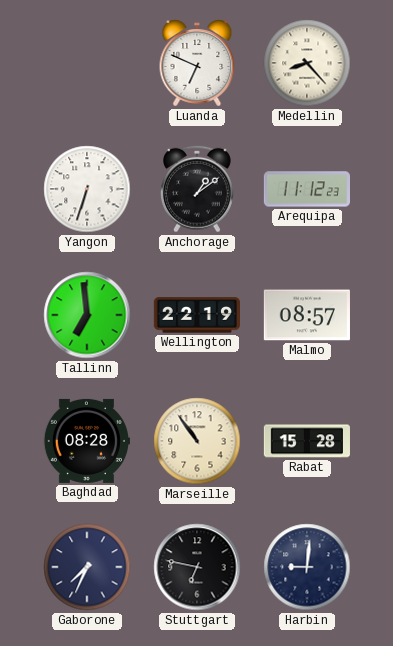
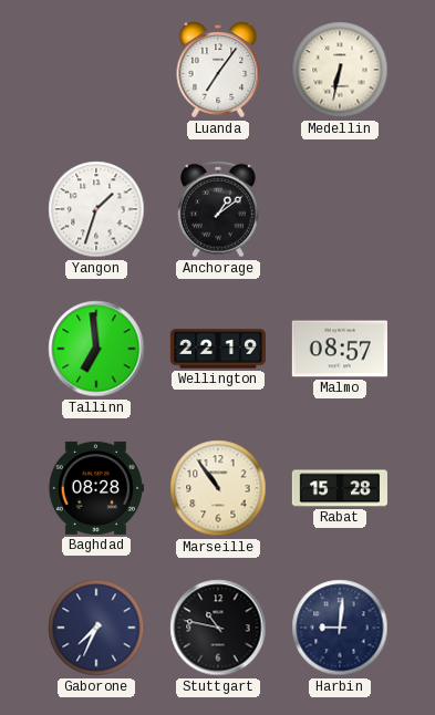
Luanda: 6:49 -> 7:06 (218, 70)
Medellin: 8:23 -> 6:32 (340, 70)
Yangon: 6:33 -> 1:33 (96, 209)
Arequipa: 11:12 -> none (306, 189)
Stuttgart: 6:47 -> 10:47 (218, 628)
